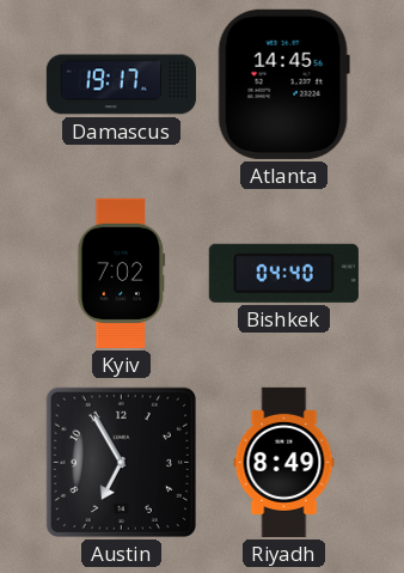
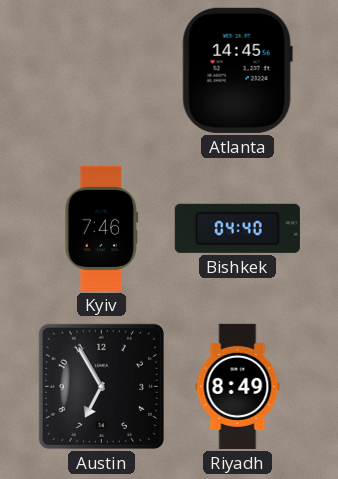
Damascus: 19:17 -> none (121, 85)
Kyiv: 7:02 -> 7:46 (102, 228)
